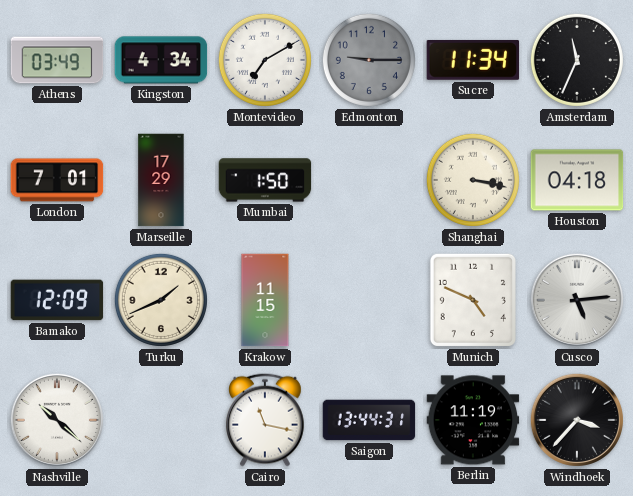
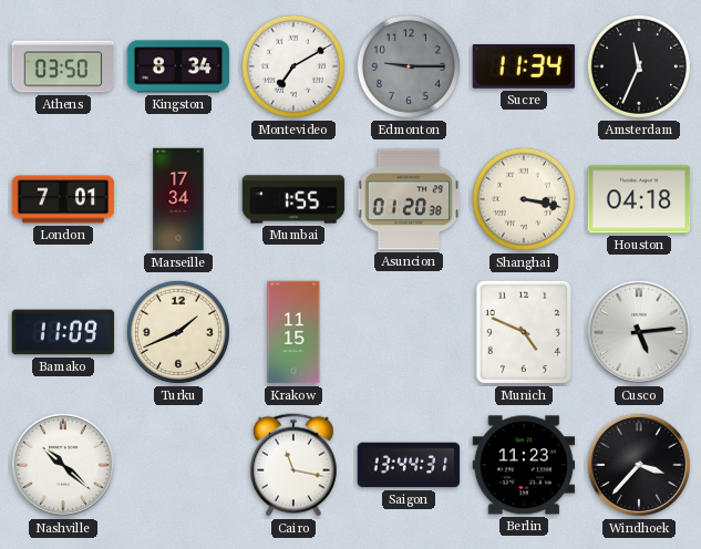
Athens: 03:49 -> 03:50 (63, 66)
Kingston: 4:34 -> 8:34 (178, 66)
Marseille: 17:29 -> 17:34 (178, 199)
Mumbai: 1:50 -> 1:55 (293, 199)
Asuncion: none -> 01:20 (409, 199)
Bamako: 12:09 -> 11:09 (63, 332)
Berlin: 11:19 -> 11:23 (524, 465)
